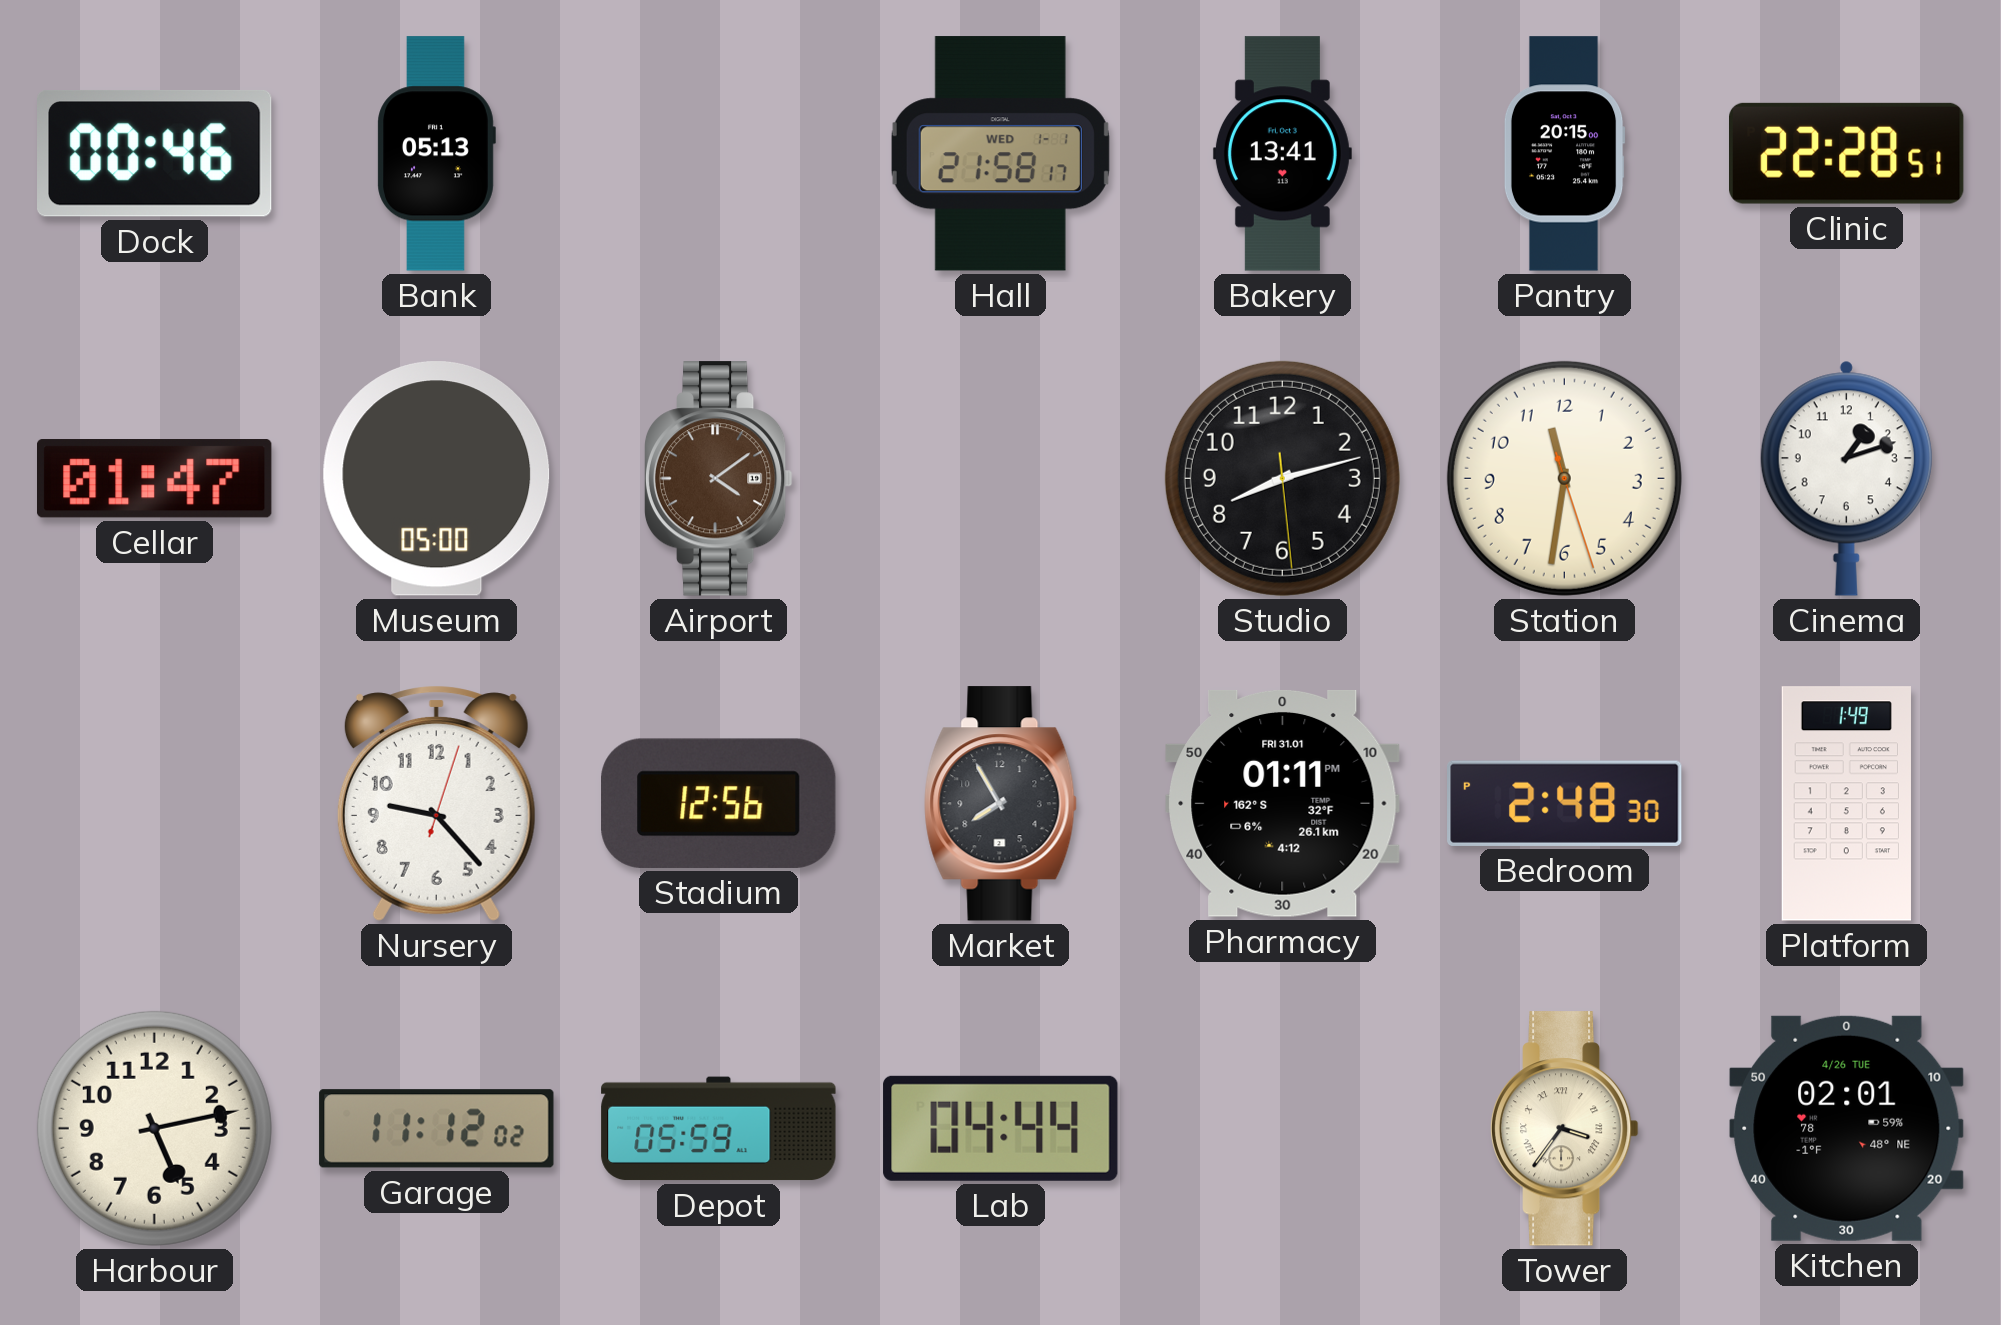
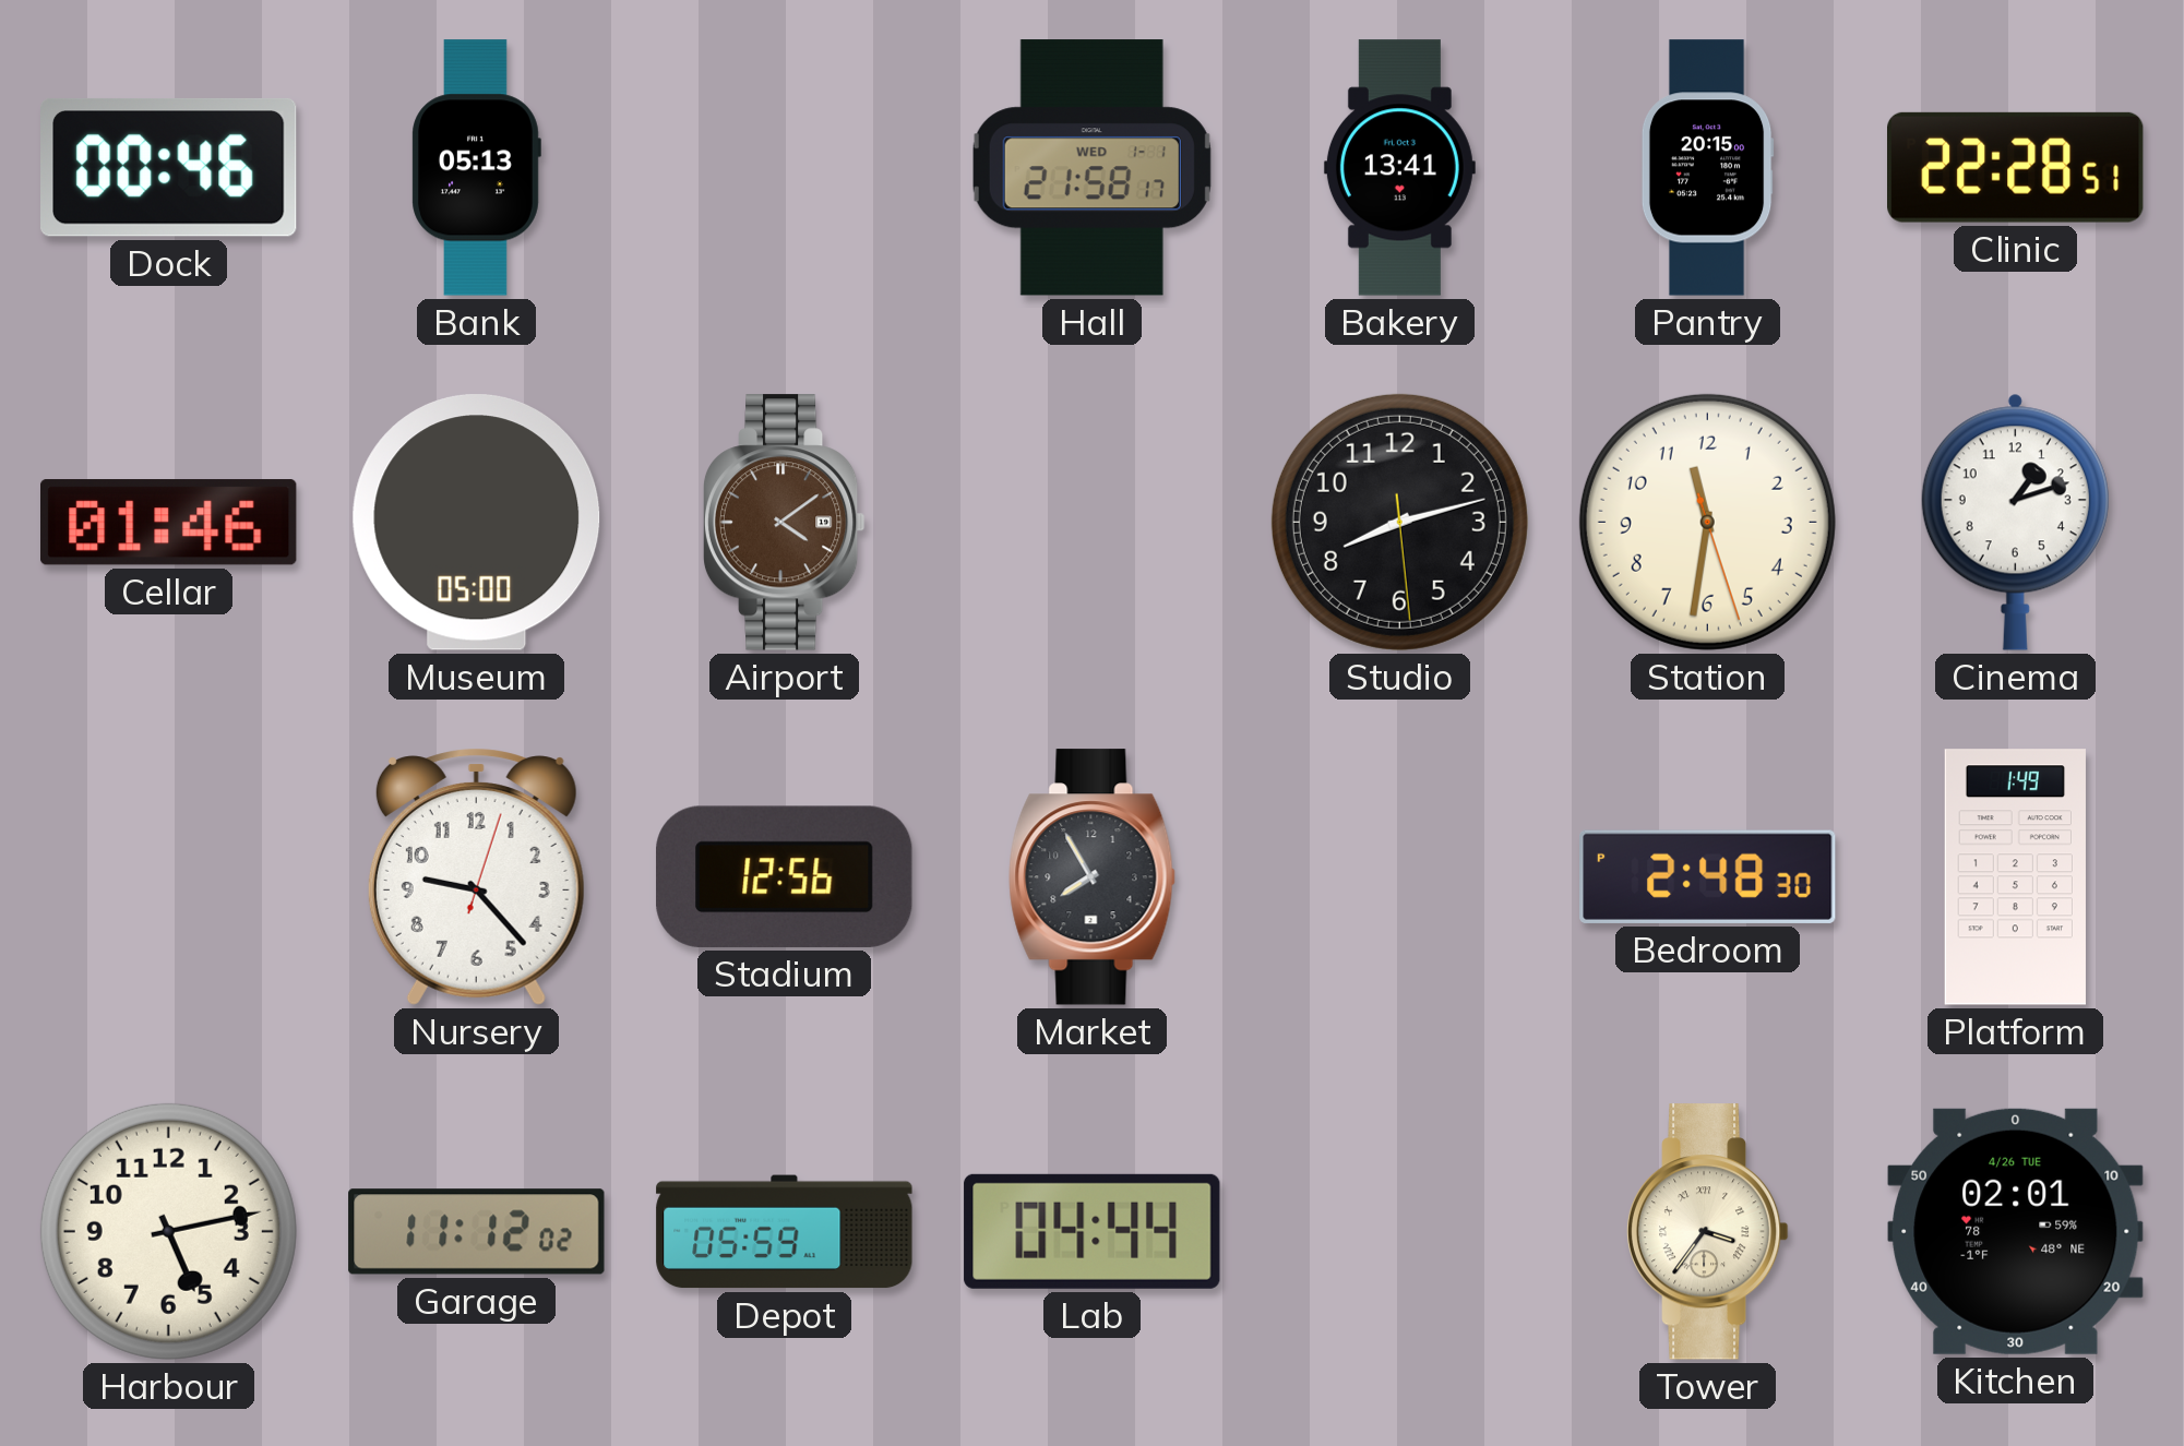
Cellar: 01:47 -> 01:46 (169, 523)
Pharmacy: 01:11 -> none (1283, 804)
